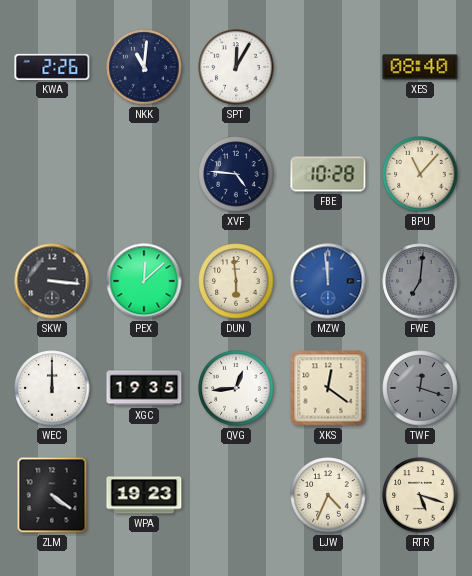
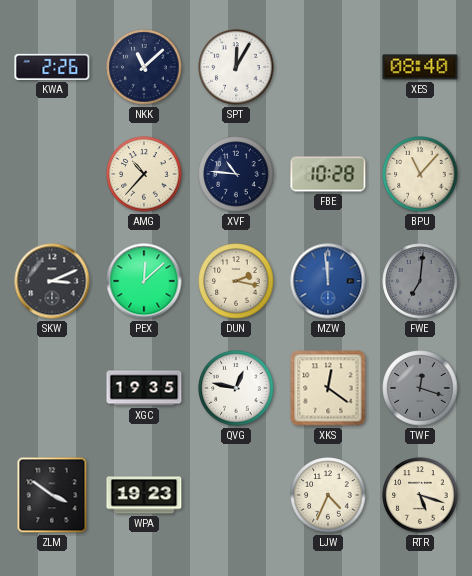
NKK: 11:01 -> 11:08 (144, 67)
AMG: none -> 10:37 (144, 174)
XVF: 4:46 -> 10:46 (236, 174)
SKW: 3:16 -> 3:11 (52, 281)
DUN: 5:59 -> 2:17 (236, 281)
WEC: 12:00 -> none (52, 388)
QVG: 12:44 -> 12:47 (236, 388)
ZLM: 4:21 -> 3:51 (52, 495)
